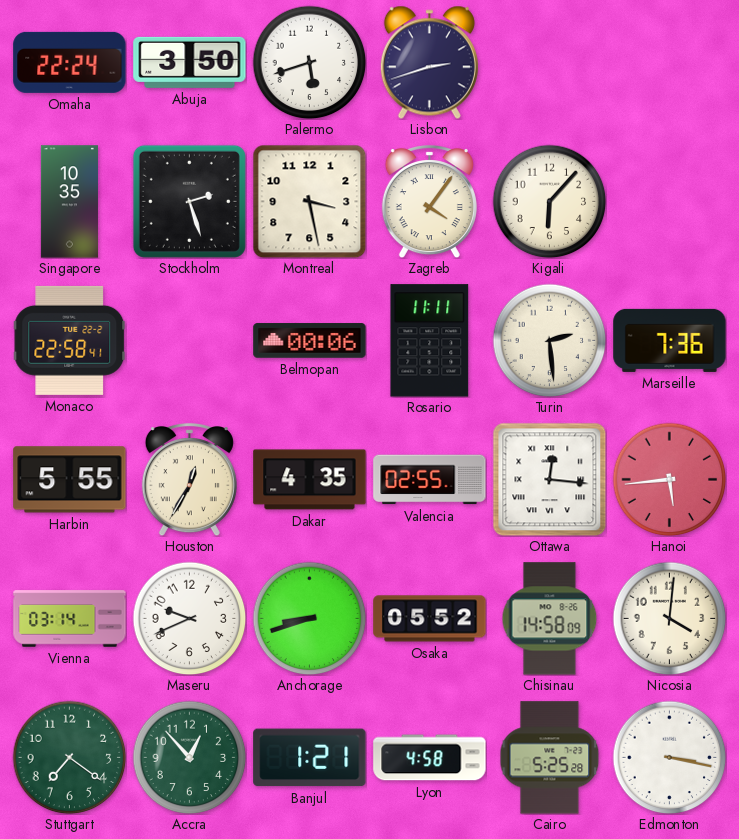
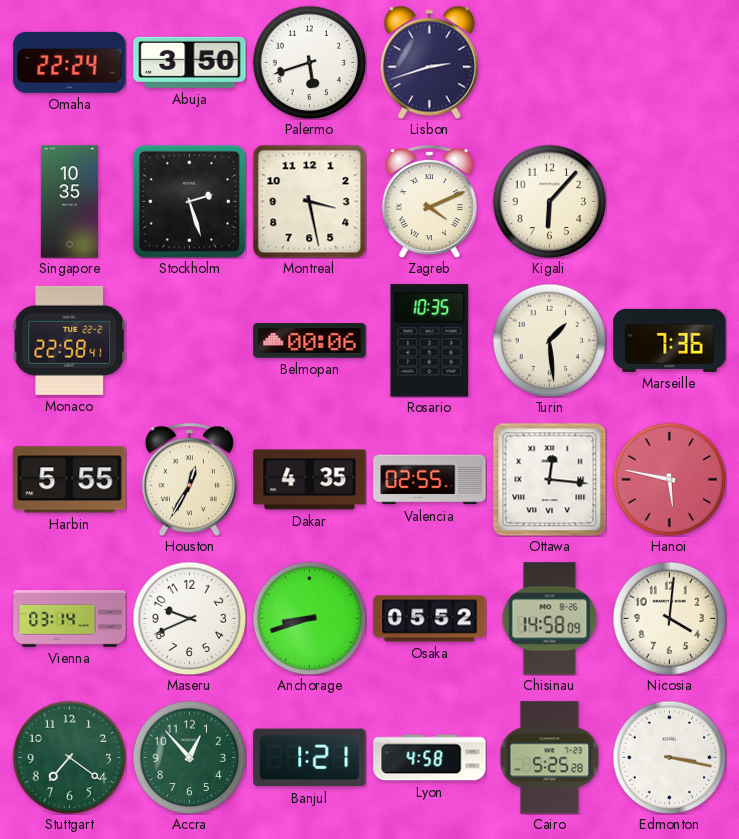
Zagreb: 4:06 -> 4:11 (429, 202)
Rosario: 11:11 -> 10:35 (430, 341)
Turin: 2:29 -> 1:29 (549, 340)
Hanoi: 5:44 -> 5:47 (669, 479)
